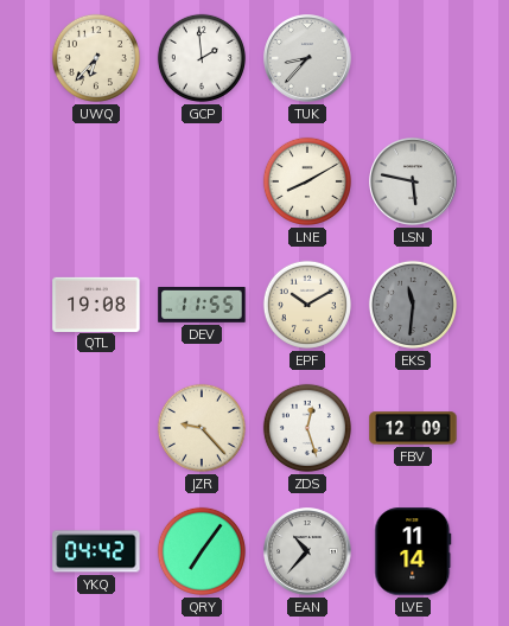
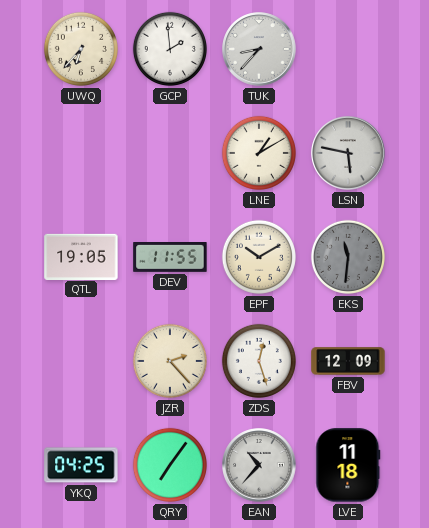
LNE: 8:10 -> 1:10 (259, 153)
QTL: 19:08 -> 19:05 (81, 256)
JZR: 9:23 -> 2:23 (170, 361)
YKQ: 04:42 -> 04:25 (81, 465)
LVE: 11:14 -> 11:18 (348, 465)
